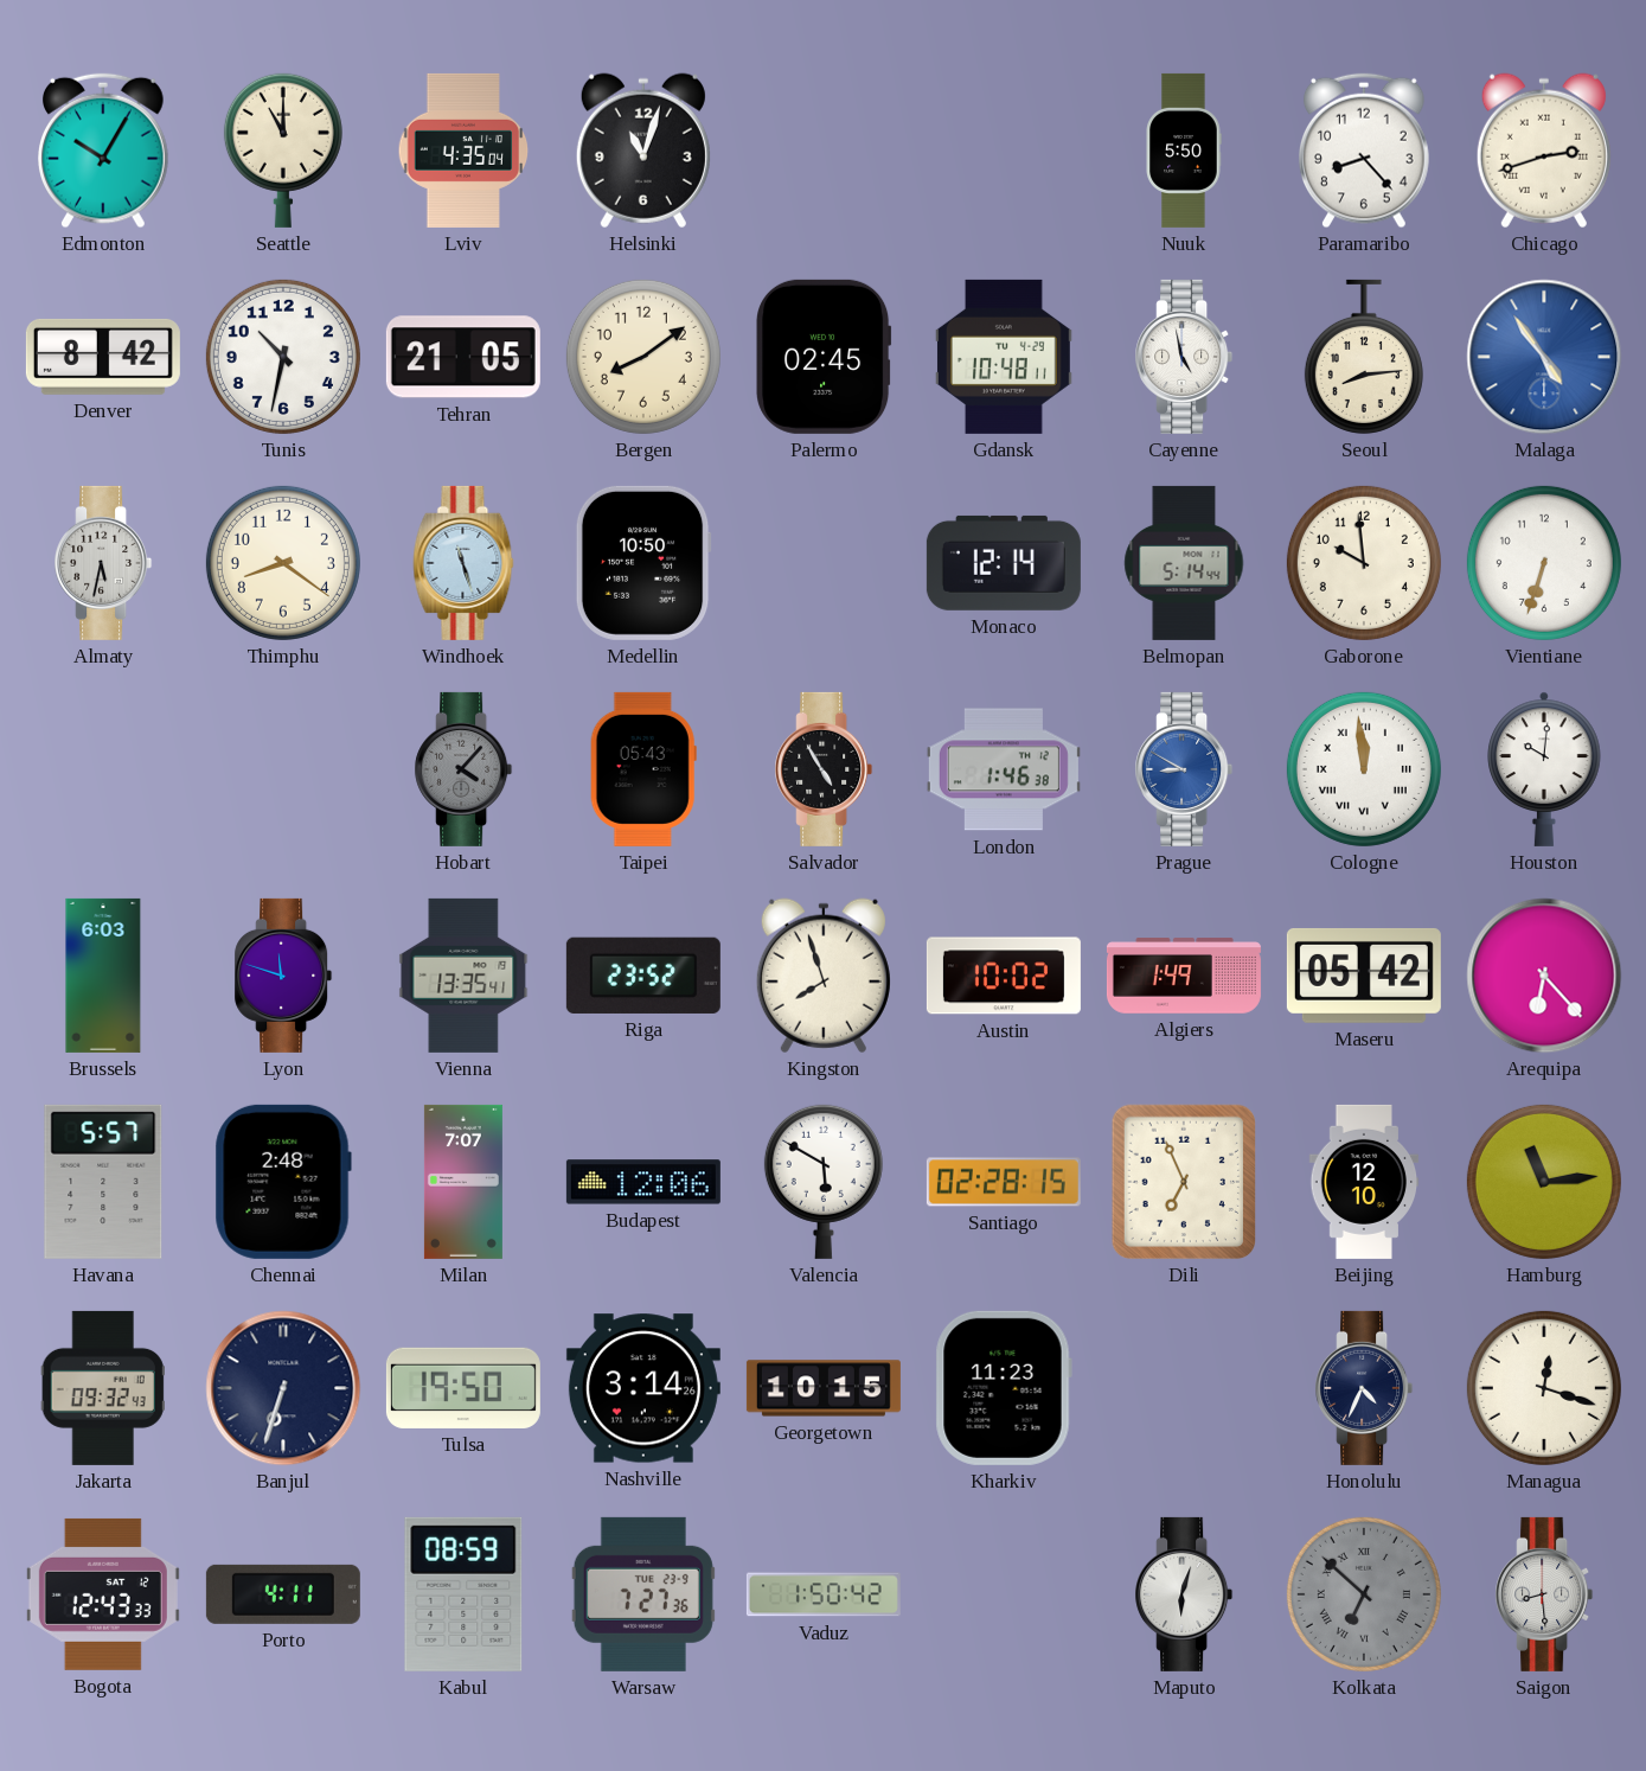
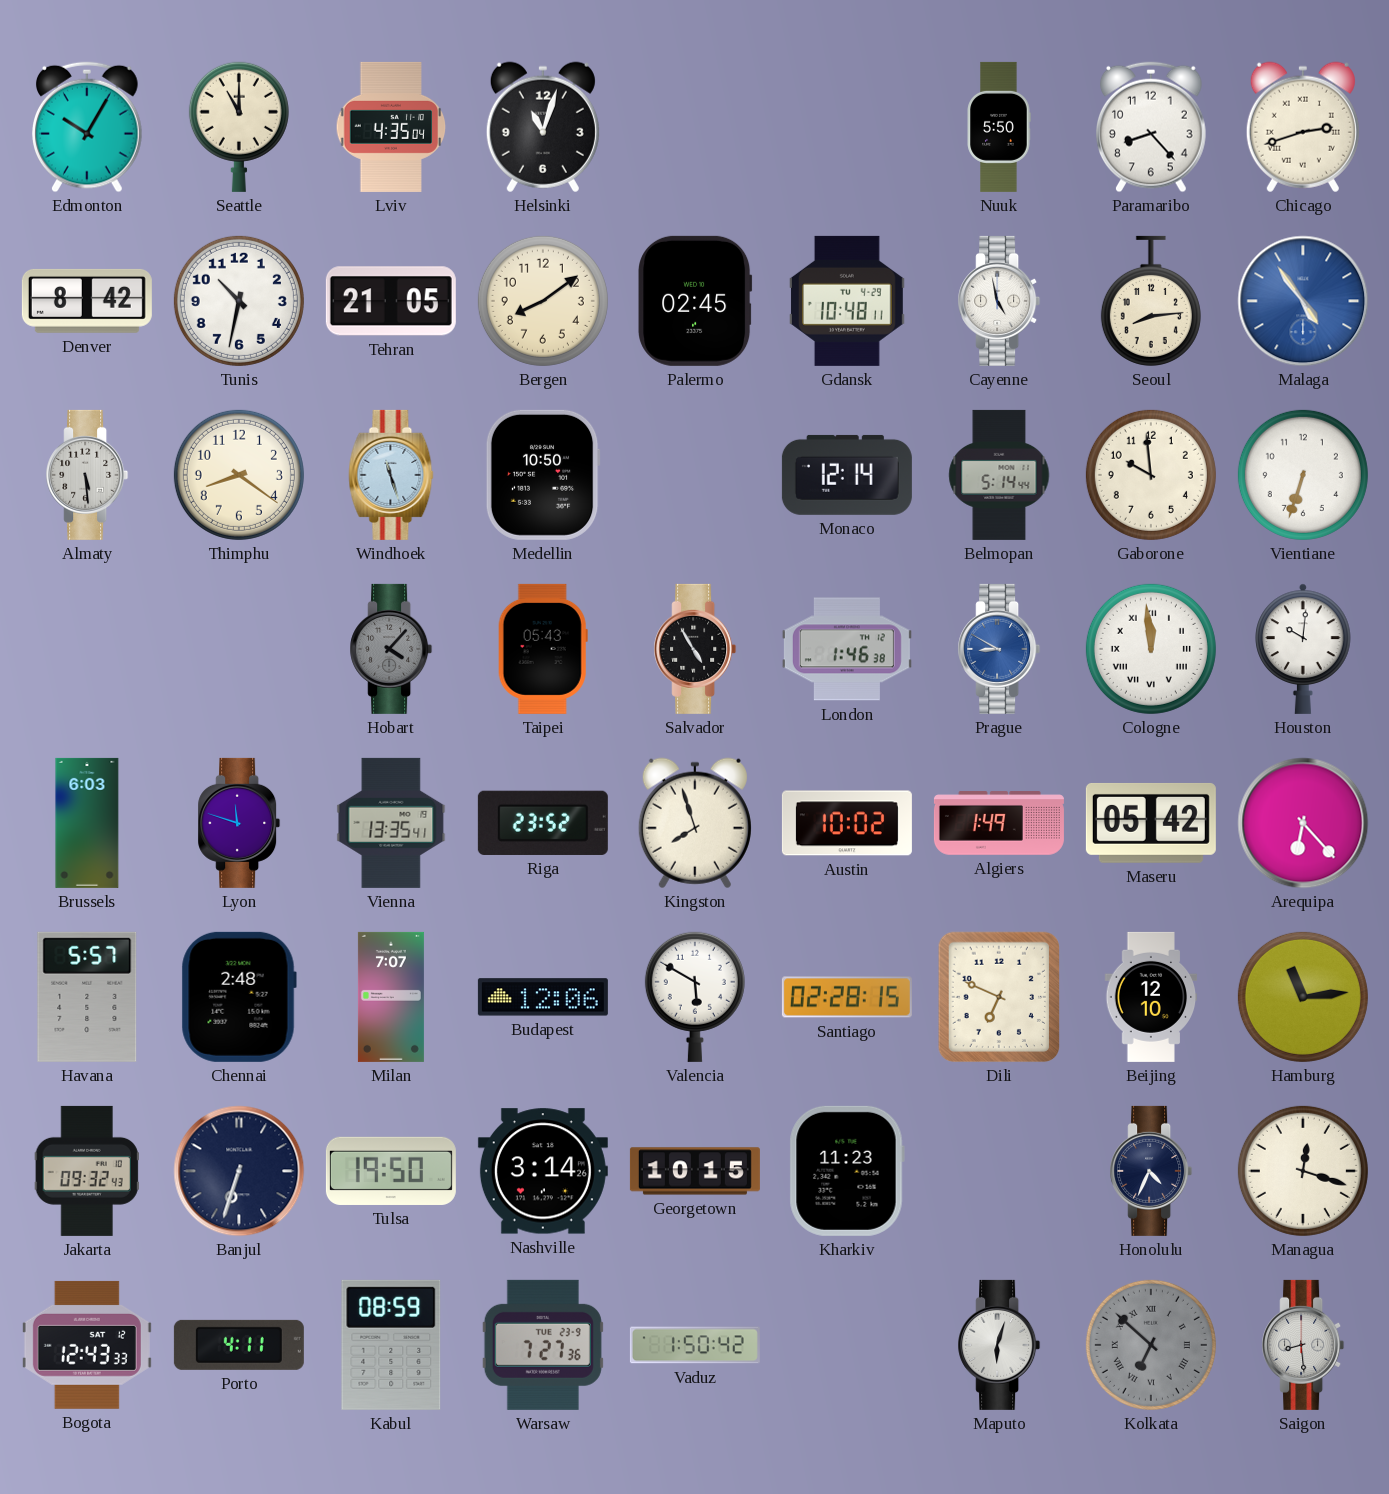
Almaty: 5:32 -> 5:29 (87, 475)
Dili: 6:56 -> 6:49 (999, 997)
